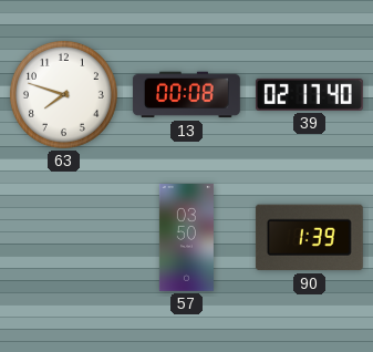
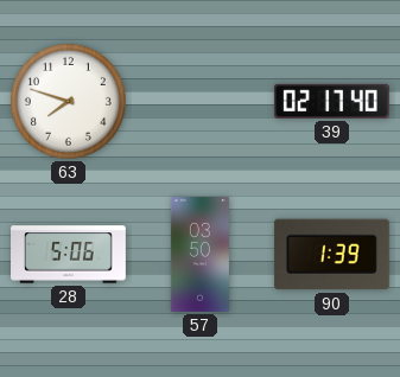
13: 00:08 -> none (186, 95)
28: none -> 5:06 (69, 255)
